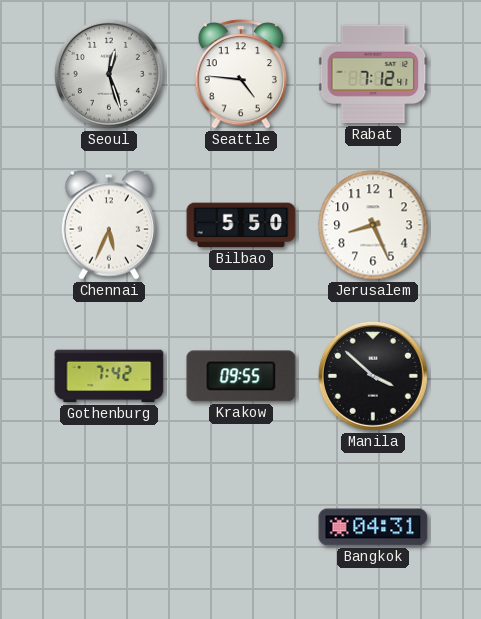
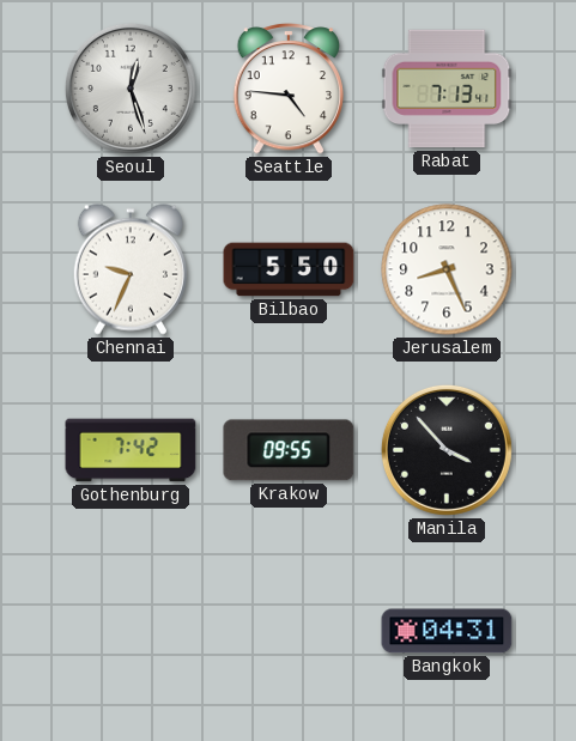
Rabat: 7:12 -> 7:13 (447, 89)
Chennai: 5:34 -> 9:34 (131, 269)
Manila: 3:52 -> 3:53 (447, 450)
